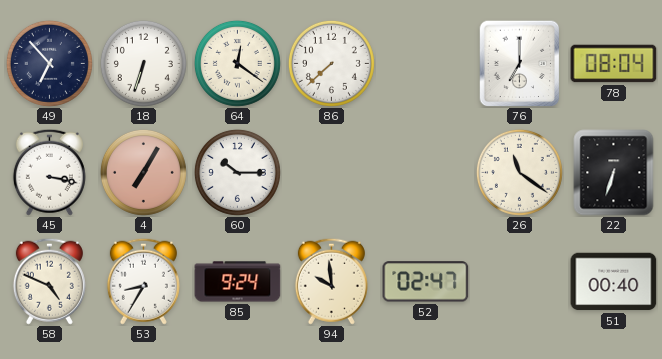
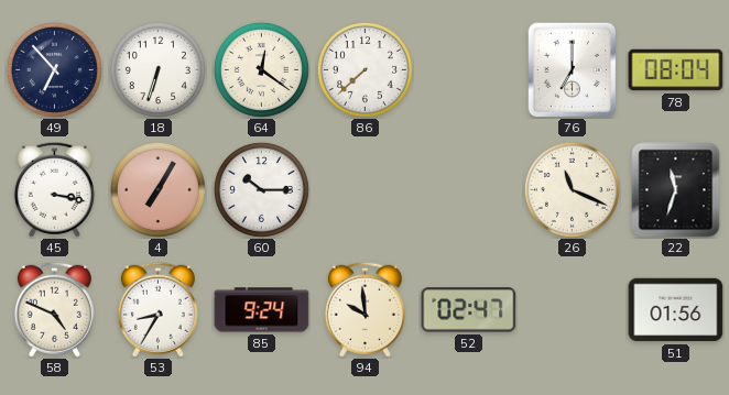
26: 11:21 -> 11:19 (572, 189)
22: 6:33 -> 11:33 (676, 190)
51: 00:40 -> 01:56 (676, 310)
